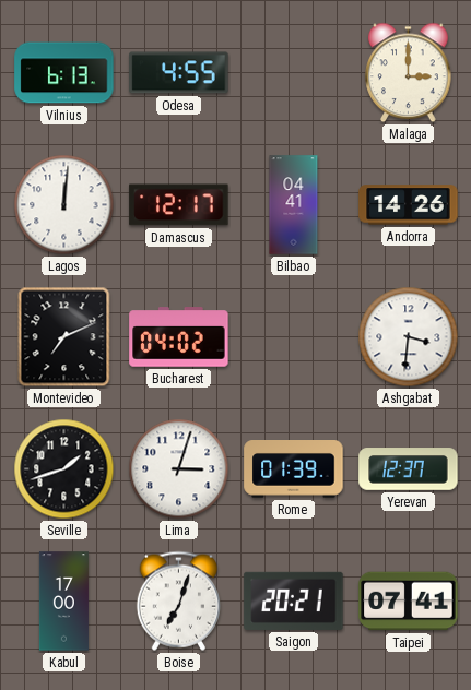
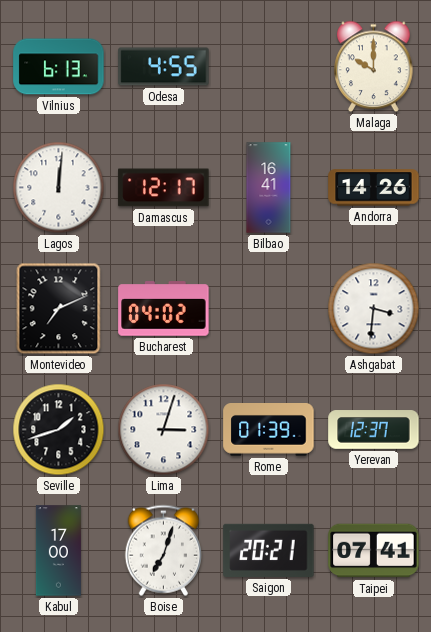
Malaga: 3:00 -> 10:00 (374, 67)
Bilbao: 04:41 -> 16:41 (269, 188)
